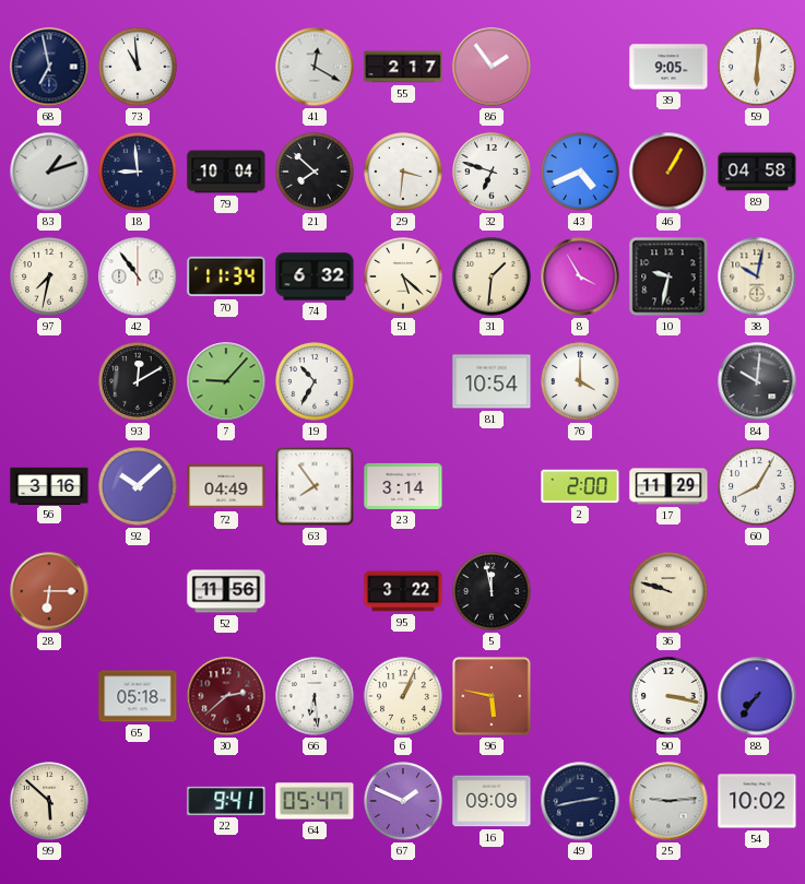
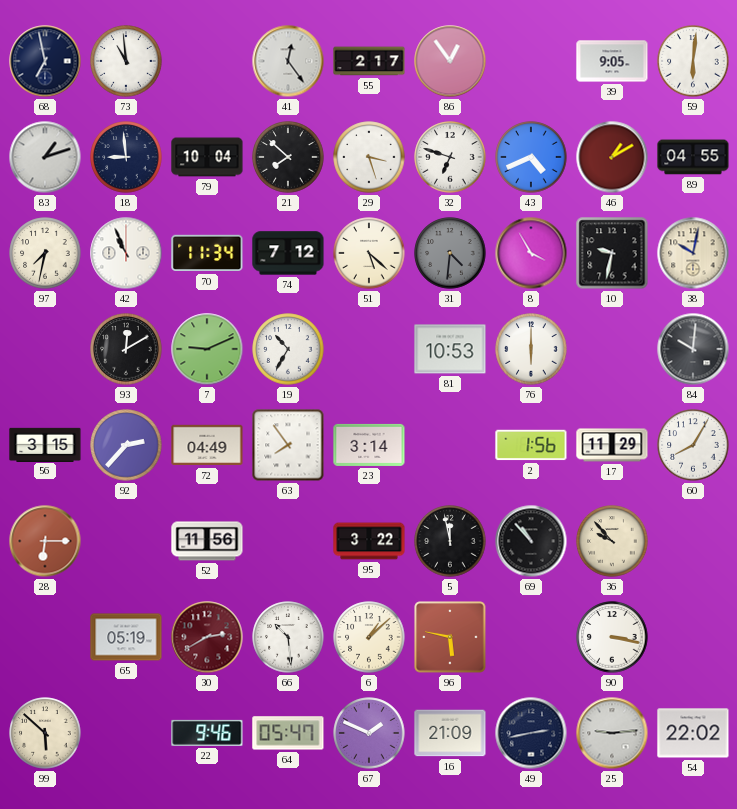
41: 12:20 -> 12:24 (288, 61)
86: 1:54 -> 12:54 (450, 61)
29: 3:31 -> 3:27 (369, 157)
46: 1:05 -> 1:10 (612, 157)
89: 04:58 -> 04:55 (693, 157)
42: 10:54 -> 10:56 (126, 253)
74: 6:32 -> 7:12 (288, 253)
31: 1:31 -> 4:31 (450, 253)
31 dial: cream -> grey (450, 253)
7: 9:07 -> 9:11 (207, 349)
81: 10:54 -> 10:53 (450, 349)
76: 4:00 -> 6:00 (531, 349)
56: 3:16 -> 3:15 (45, 444)
92: 10:08 -> 2:37 (126, 445)
2: 2:00 -> 1:56 (531, 445)
69: none -> 10:53 (531, 541)
36: 9:48 -> 9:53 (612, 541)
65: 05:18 -> 05:19 (126, 637)
30: 2:38 -> 2:40 (207, 637)
66: 6:29 -> 10:29 (288, 637)
6: 1:04 -> 1:08 (369, 637)
88: 7:36 -> none (757, 696)
22: 9:41 -> 9:46 (207, 733)
16: 09:09 -> 21:09 (450, 733)
54: 10:02 -> 22:02 (693, 733)
